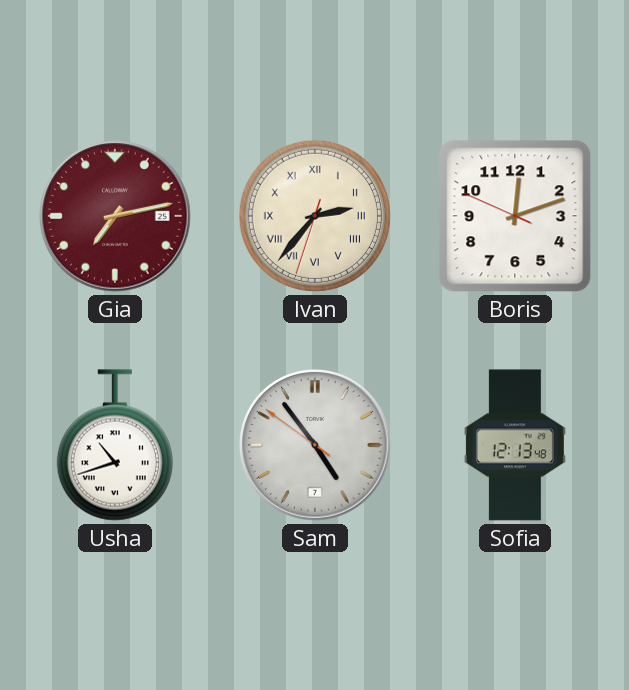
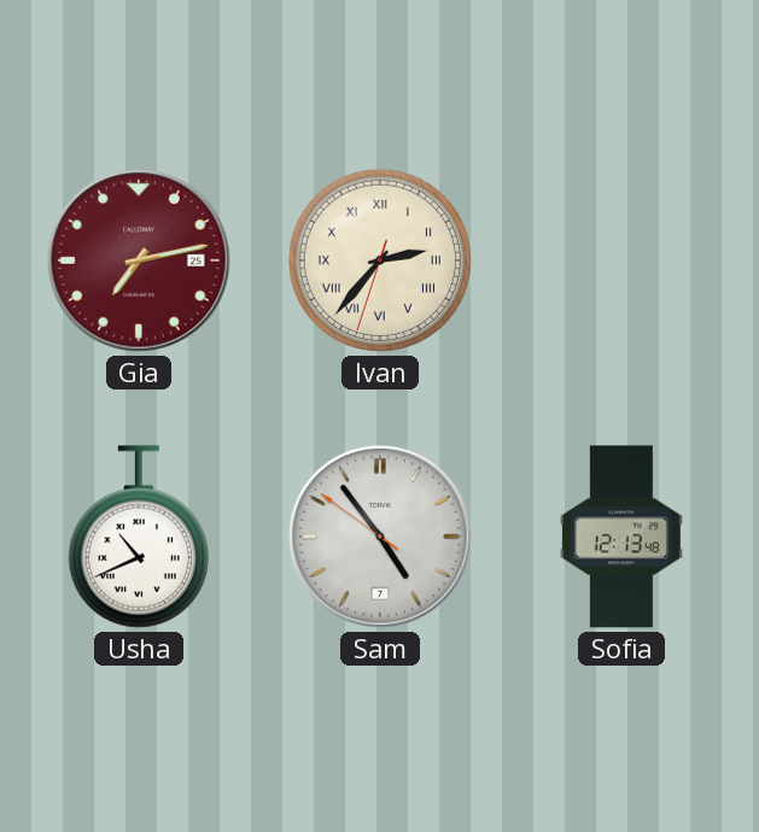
Boris: 12:11 -> none (515, 216)
Usha: 10:42 -> 10:41 (139, 537)
